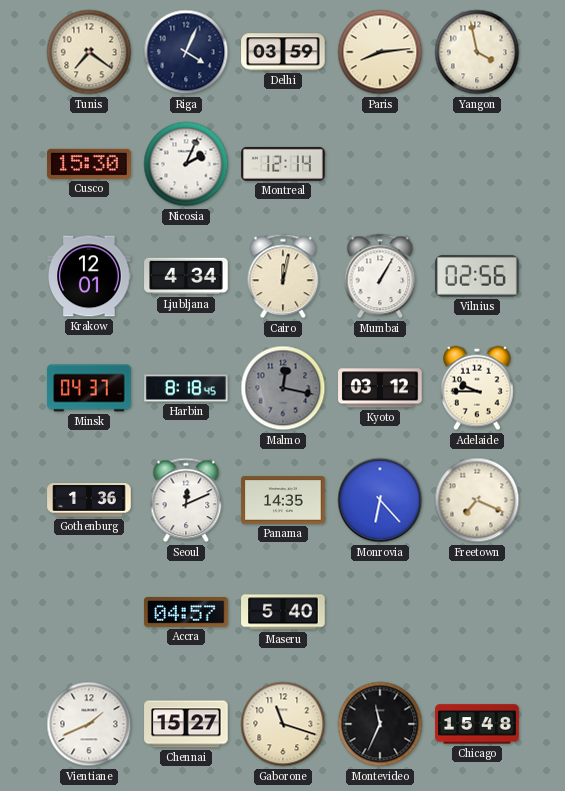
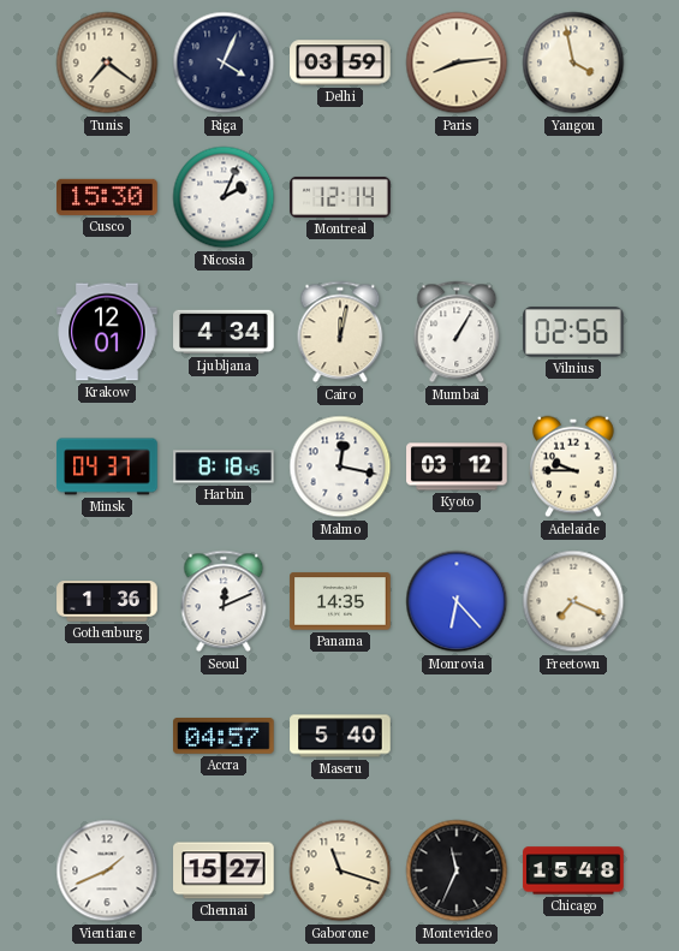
Malmo dial: grey -> white (340, 466)
